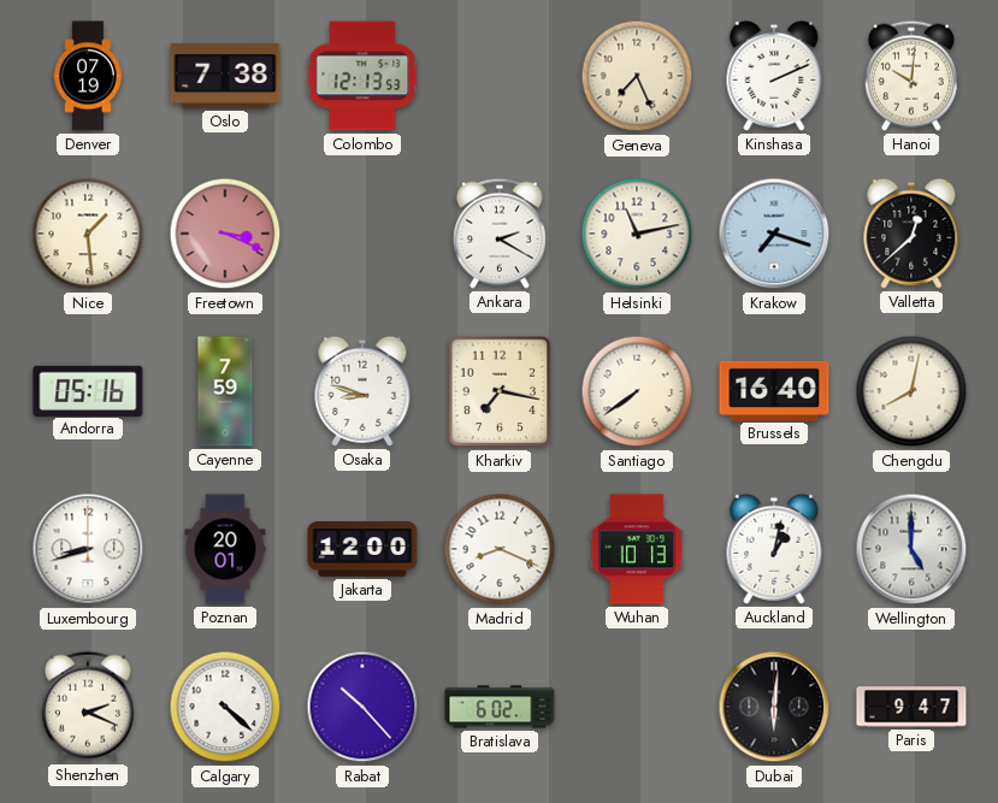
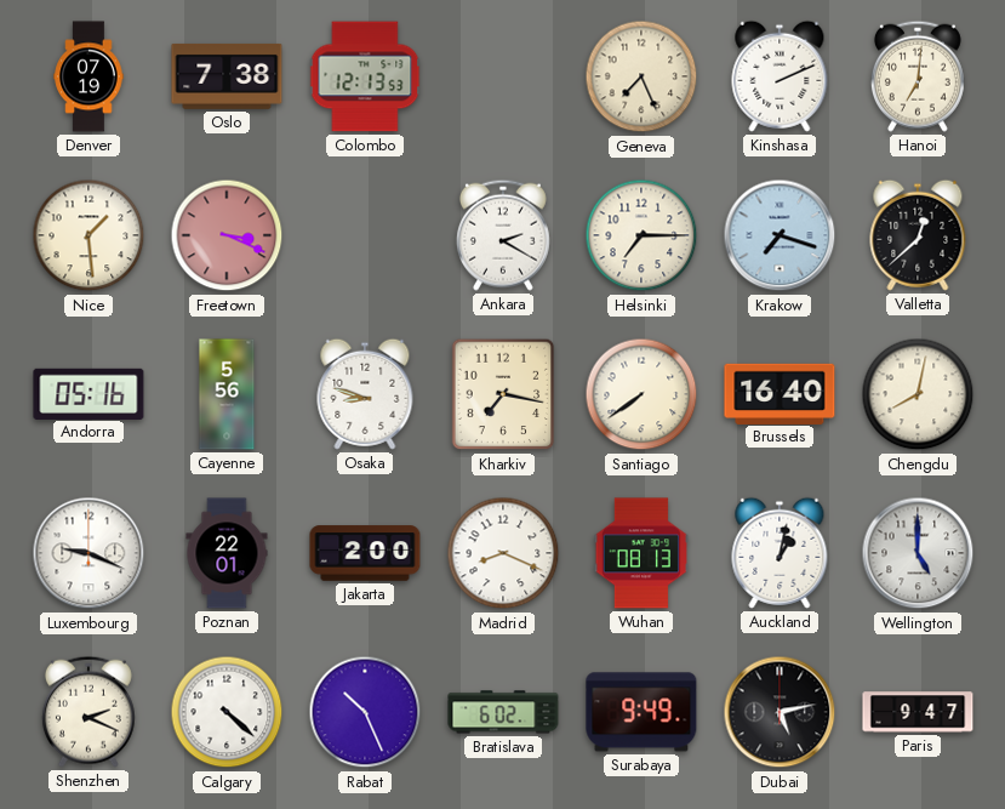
Hanoi: 10:01 -> 7:01 (918, 76)
Helsinki: 11:13 -> 7:15 (641, 235)
Cayenne: 7:59 -> 5:56 (227, 394)
Luxembourg: 8:42 -> 9:19 (88, 553)
Poznan: 20:01 -> 22:01 (227, 553)
Jakarta: 12:00 -> 2:00 (365, 553)
Wuhan: 10:13 -> 08:13 (640, 553)
Rabat: 10:23 -> 10:26 (365, 712)
Surabaya: none -> 9:49 (641, 712)
Dubai: 6:01 -> 5:13 (780, 712)
